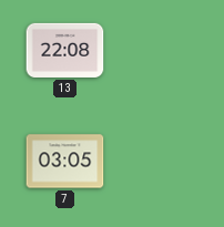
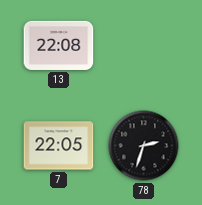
7: 03:05 -> 22:05 (59, 146)
78: none -> 2:33 (144, 146)
